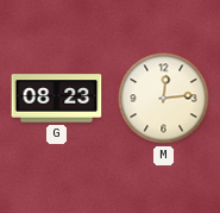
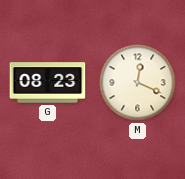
M: 12:14 -> 12:19 (138, 83)
